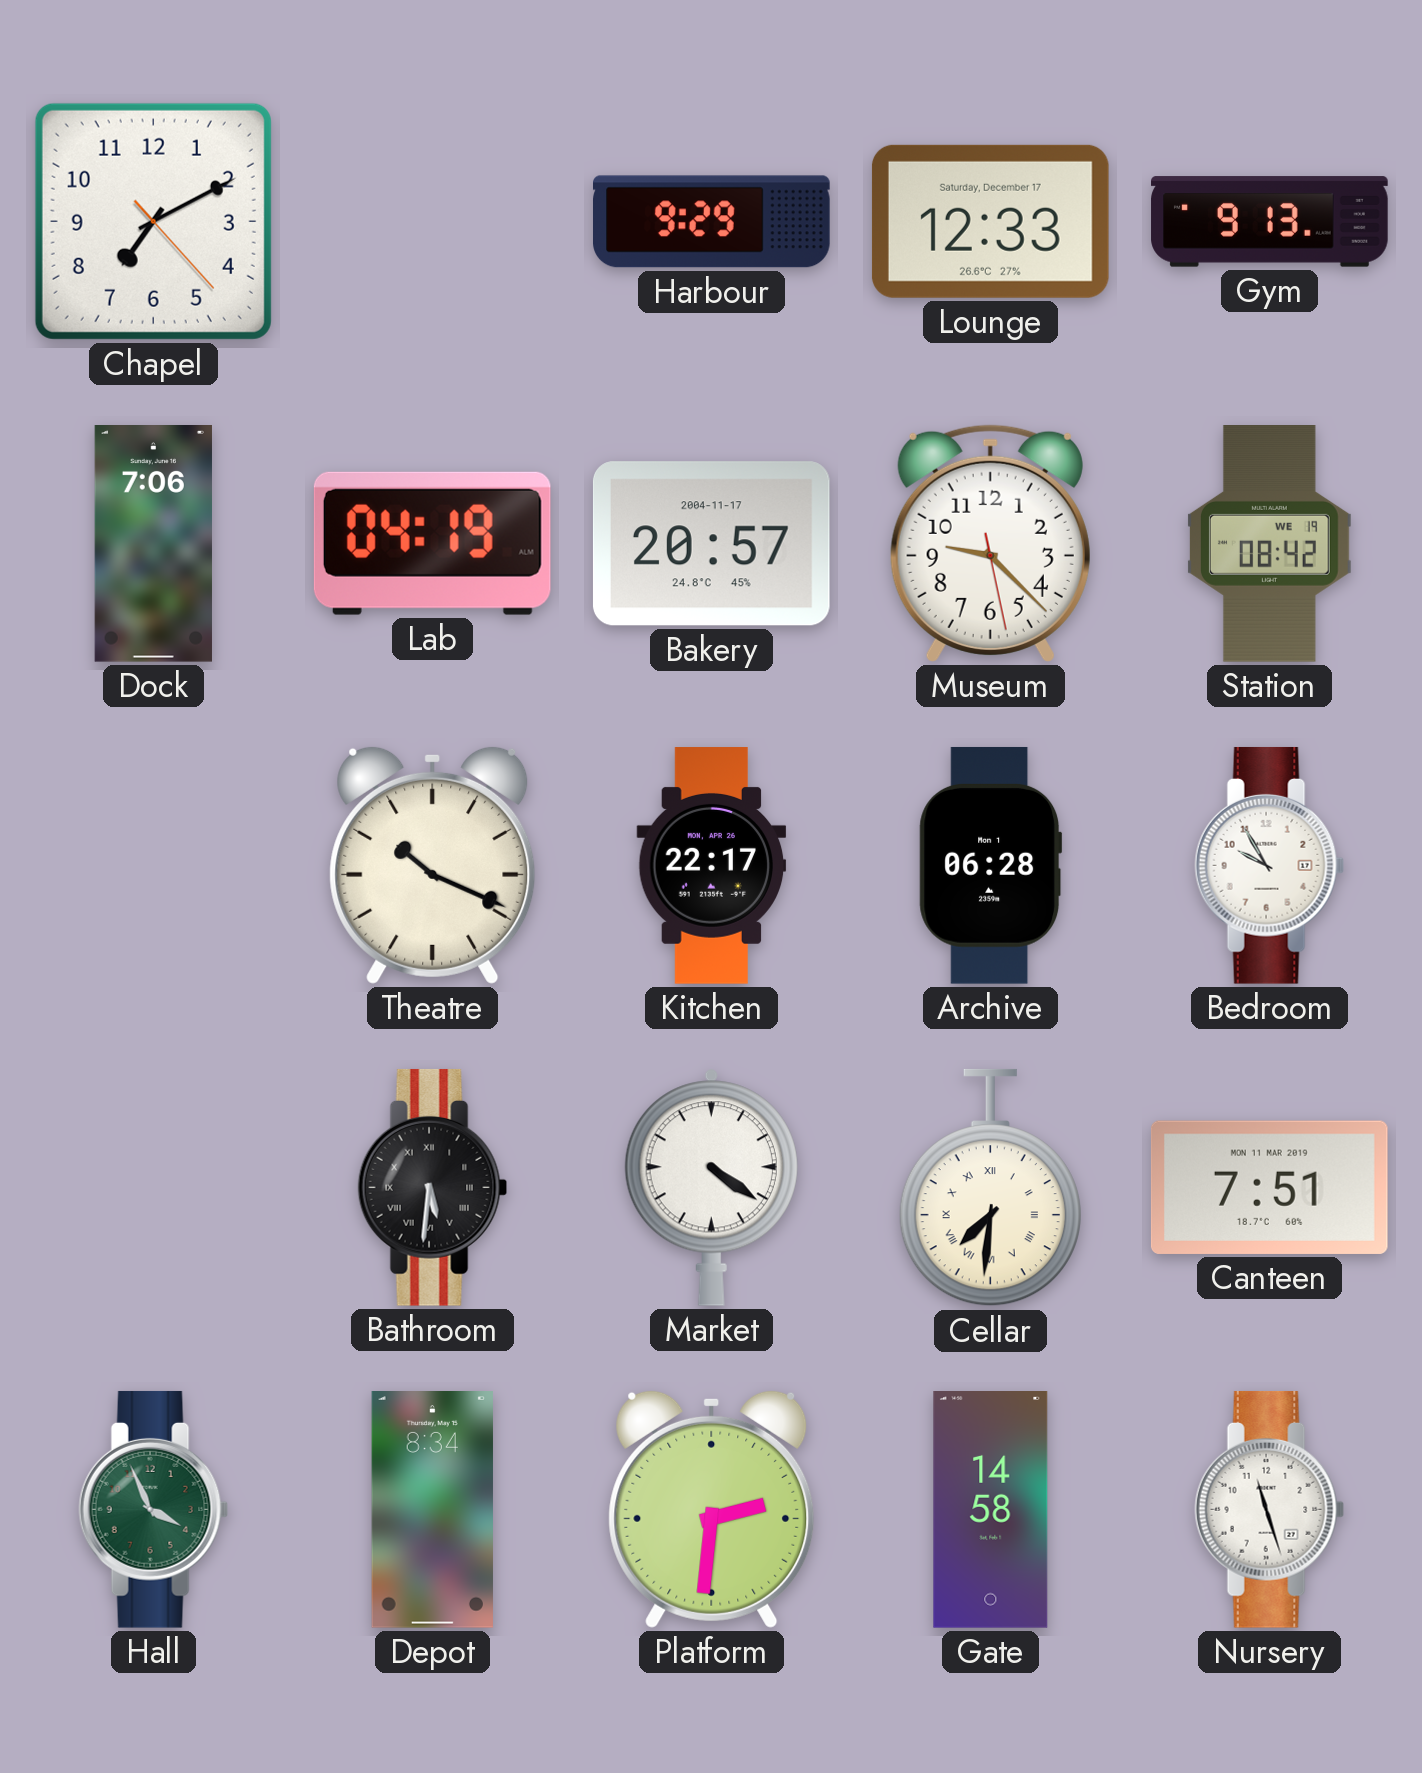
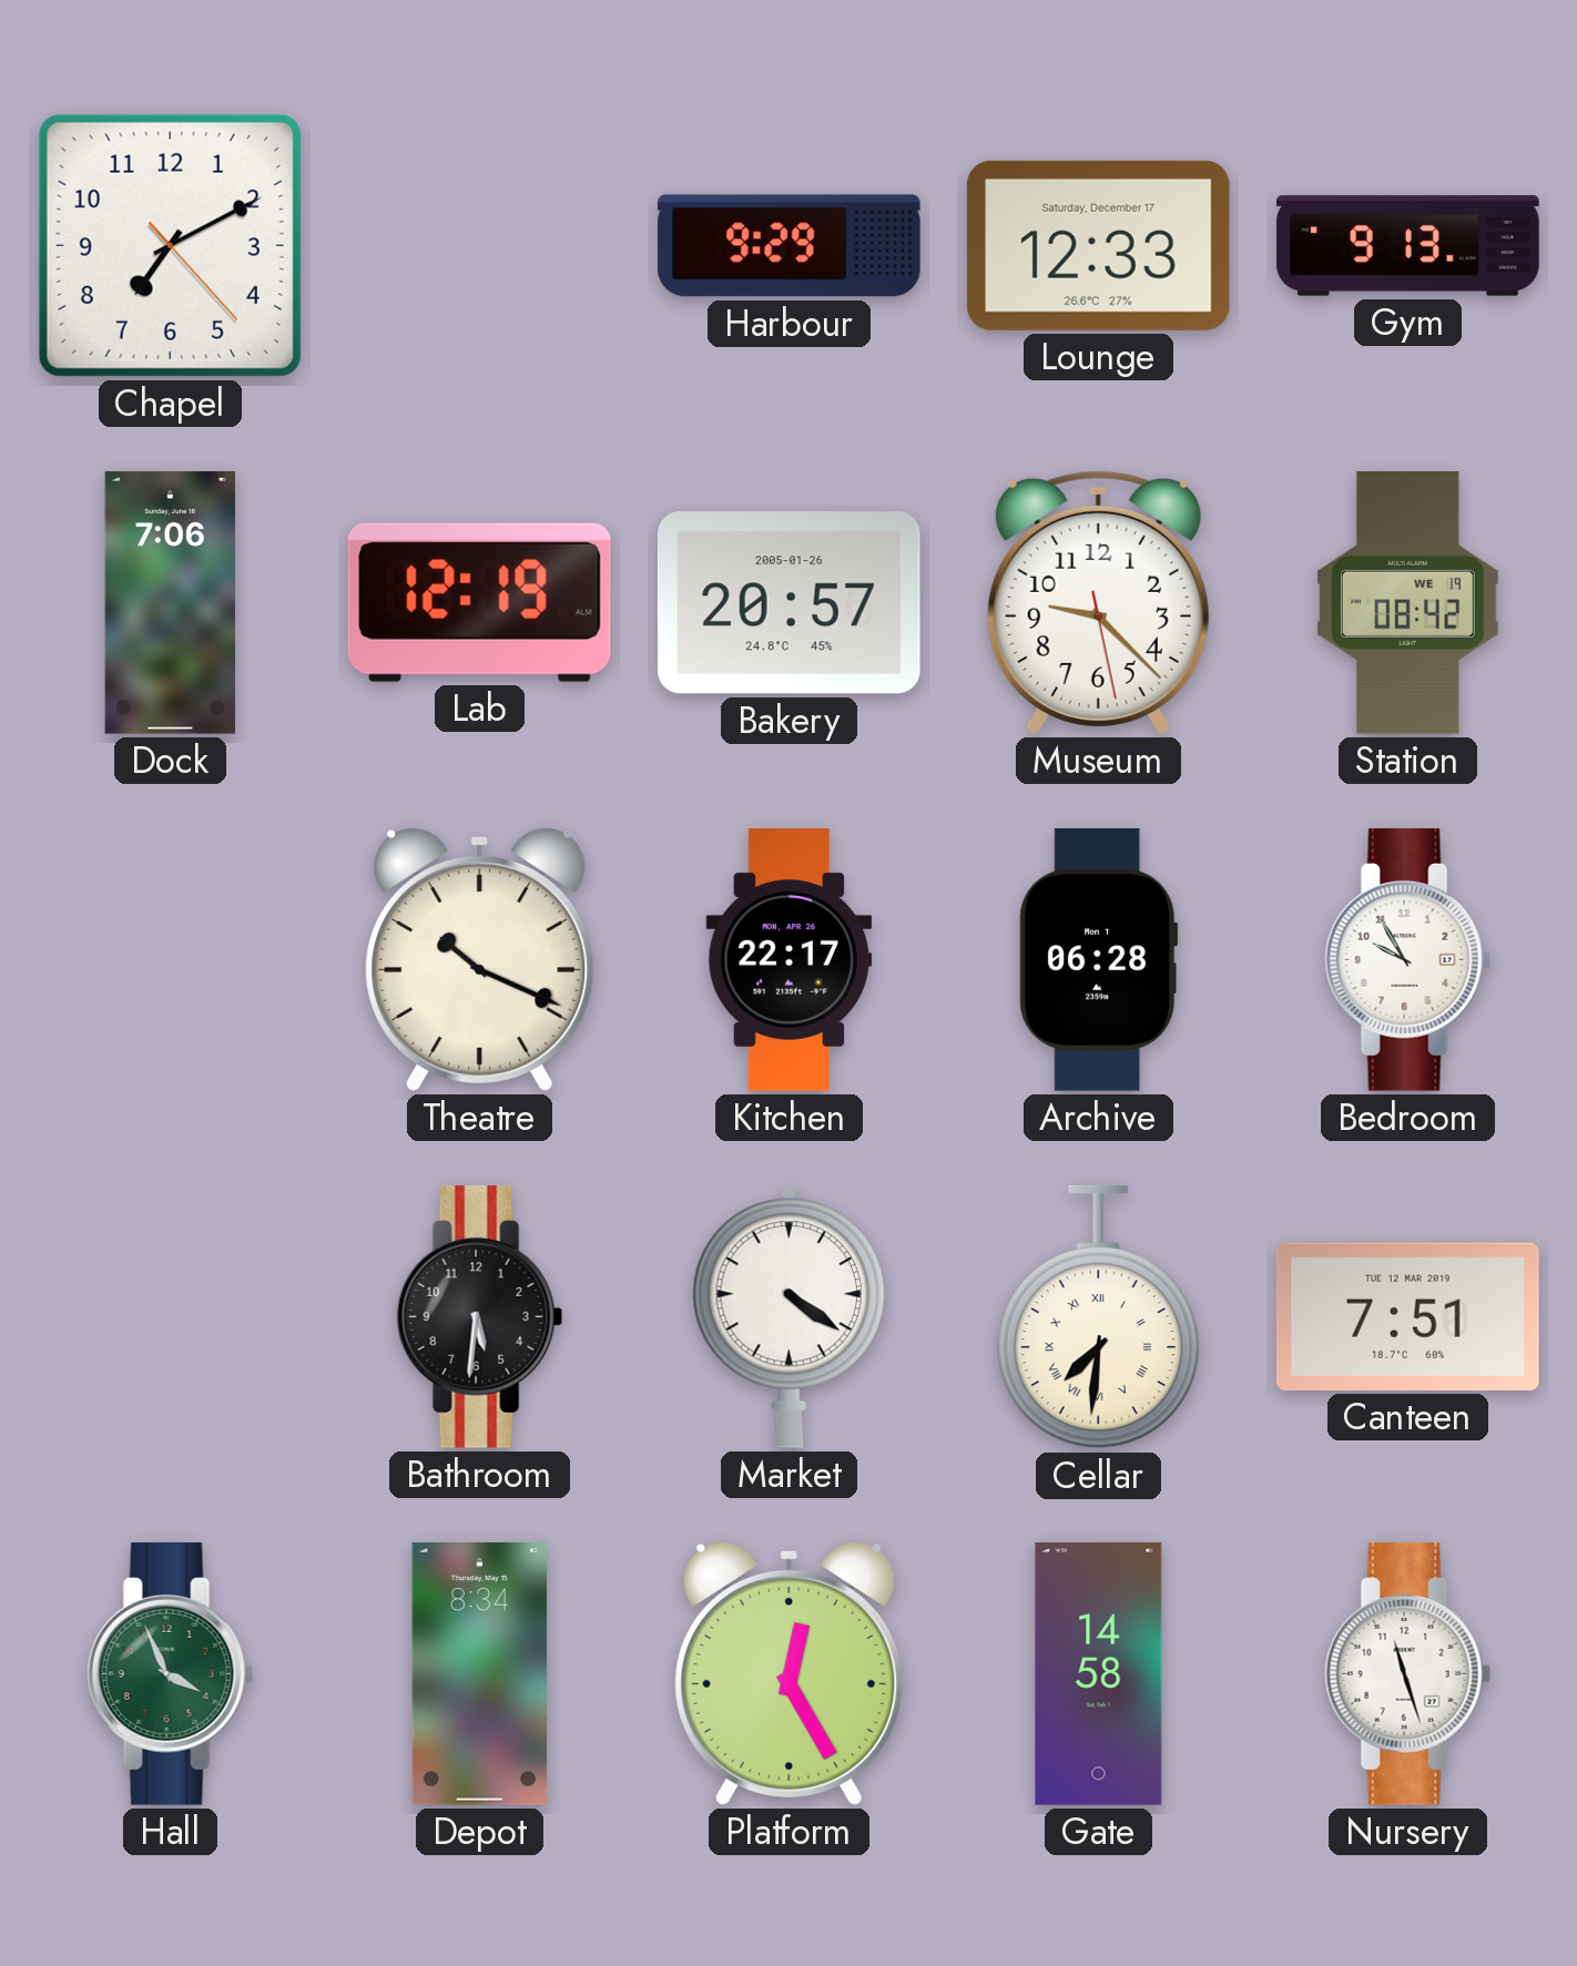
Lab: 04:19 -> 12:19 (479, 602)
Bakery date: 2004-11-17 -> 2005-01-26 (788, 603)
Bathroom numerals: Roman -> Arabic (480, 1316)
Canteen date: MON 11 MAR 2019 -> TUE 12 MAR 2019 (1407, 1316)
Platform: 2:31 -> 12:25 (790, 1673)
